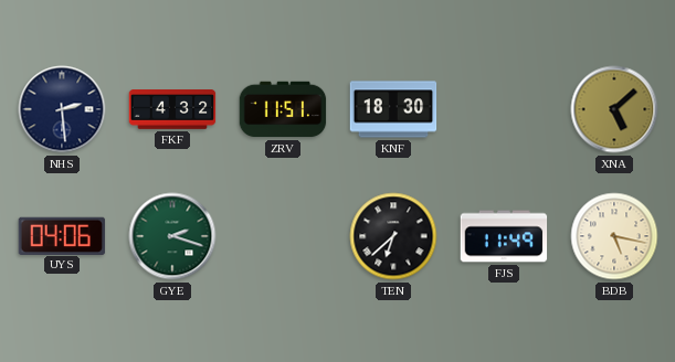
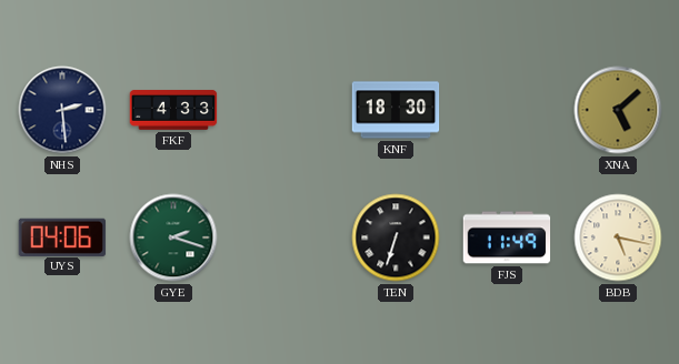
FKF: 4:32 -> 4:33 (173, 110)
ZRV: 11:51 -> none (283, 109)
TEN: 6:38 -> 6:33 (396, 237)
